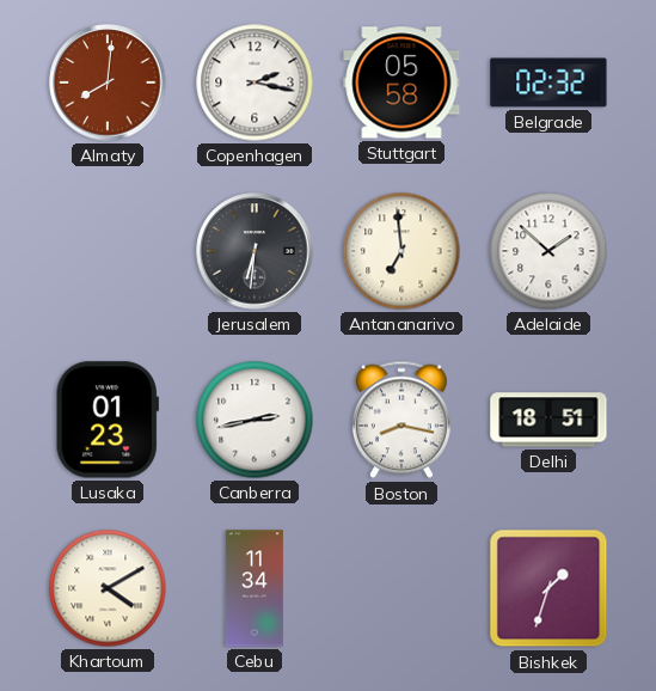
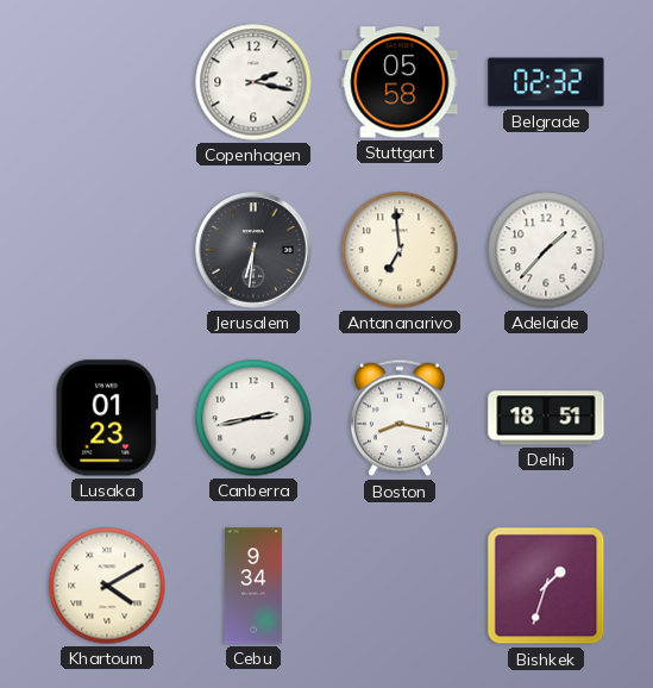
Almaty: 8:01 -> none (108, 82)
Adelaide: 1:52 -> 1:37 (546, 250)
Cebu: 11:34 -> 9:34 (253, 586)
